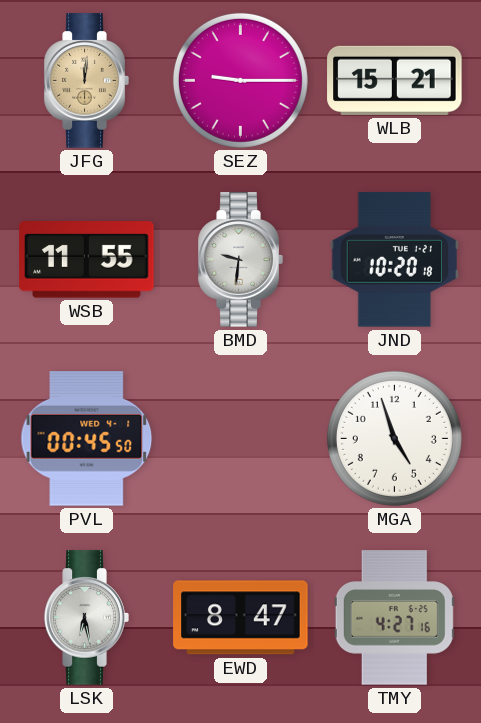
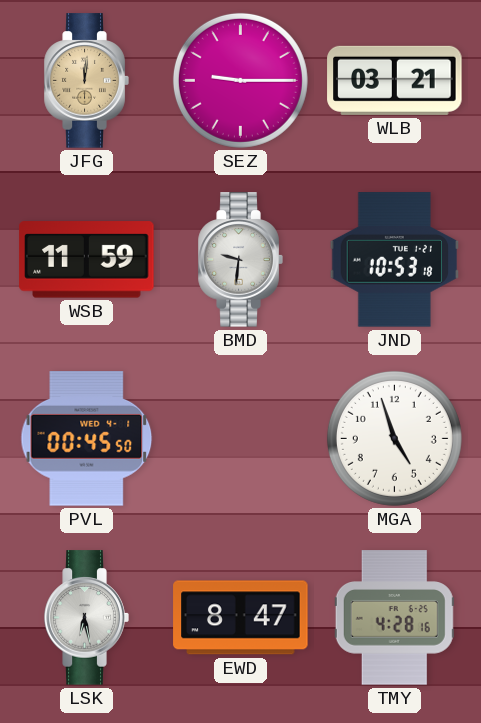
WLB: 15:21 -> 03:21 (395, 80)
WSB: 11:55 -> 11:59 (87, 260)
JND: 10:20 -> 10:53 (395, 260)
TMY: 4:27 -> 4:28 (394, 618)
